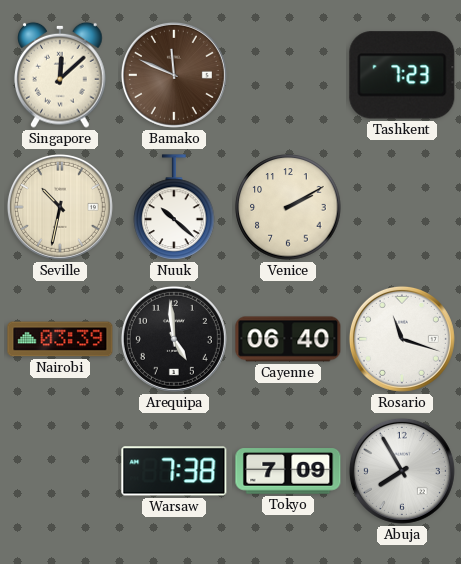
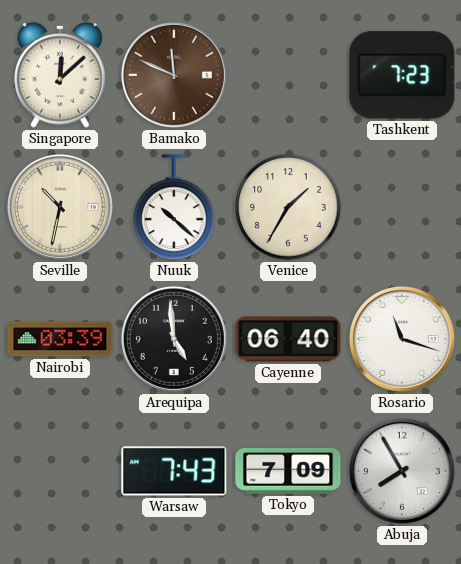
Venice: 2:10 -> 1:35 (288, 207)
Warsaw: 7:38 -> 7:43 (174, 471)
